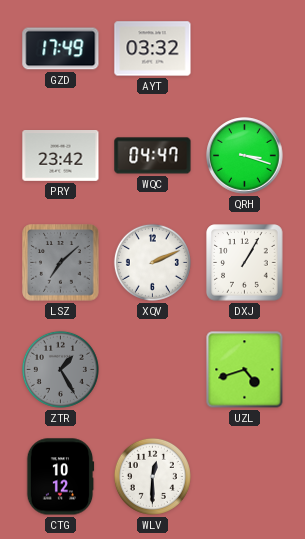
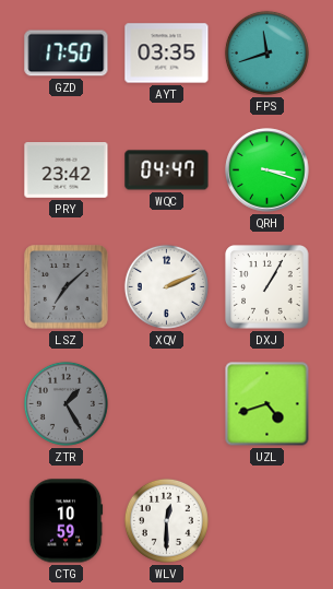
GZD: 17:49 -> 17:50 (67, 54)
AYT: 03:32 -> 03:35 (167, 54)
FPS: none -> 11:42 (266, 52)
CTG: 10:12 -> 10:59 (66, 521)
